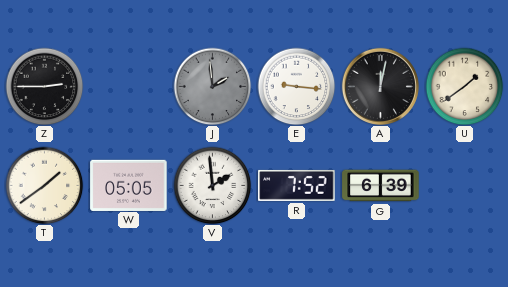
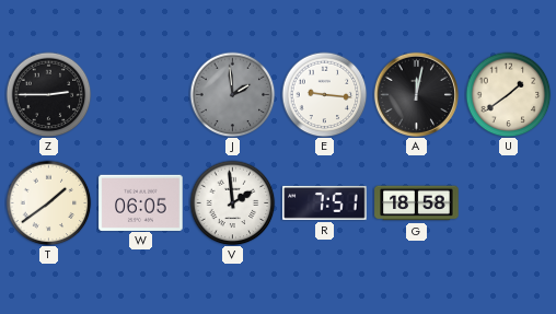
W: 05:05 -> 06:05 (141, 202)
R: 7:52 -> 7:51 (325, 202)
G: 6:39 -> 18:58 (417, 203)
